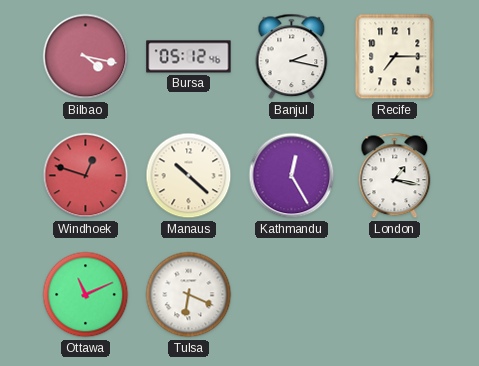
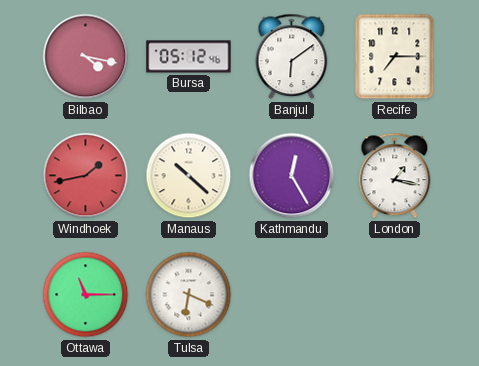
Banjul: 2:17 -> 6:09 (292, 57)
Windhoek: 12:48 -> 1:43 (86, 176)
Ottawa: 11:11 -> 11:15 (86, 295)
